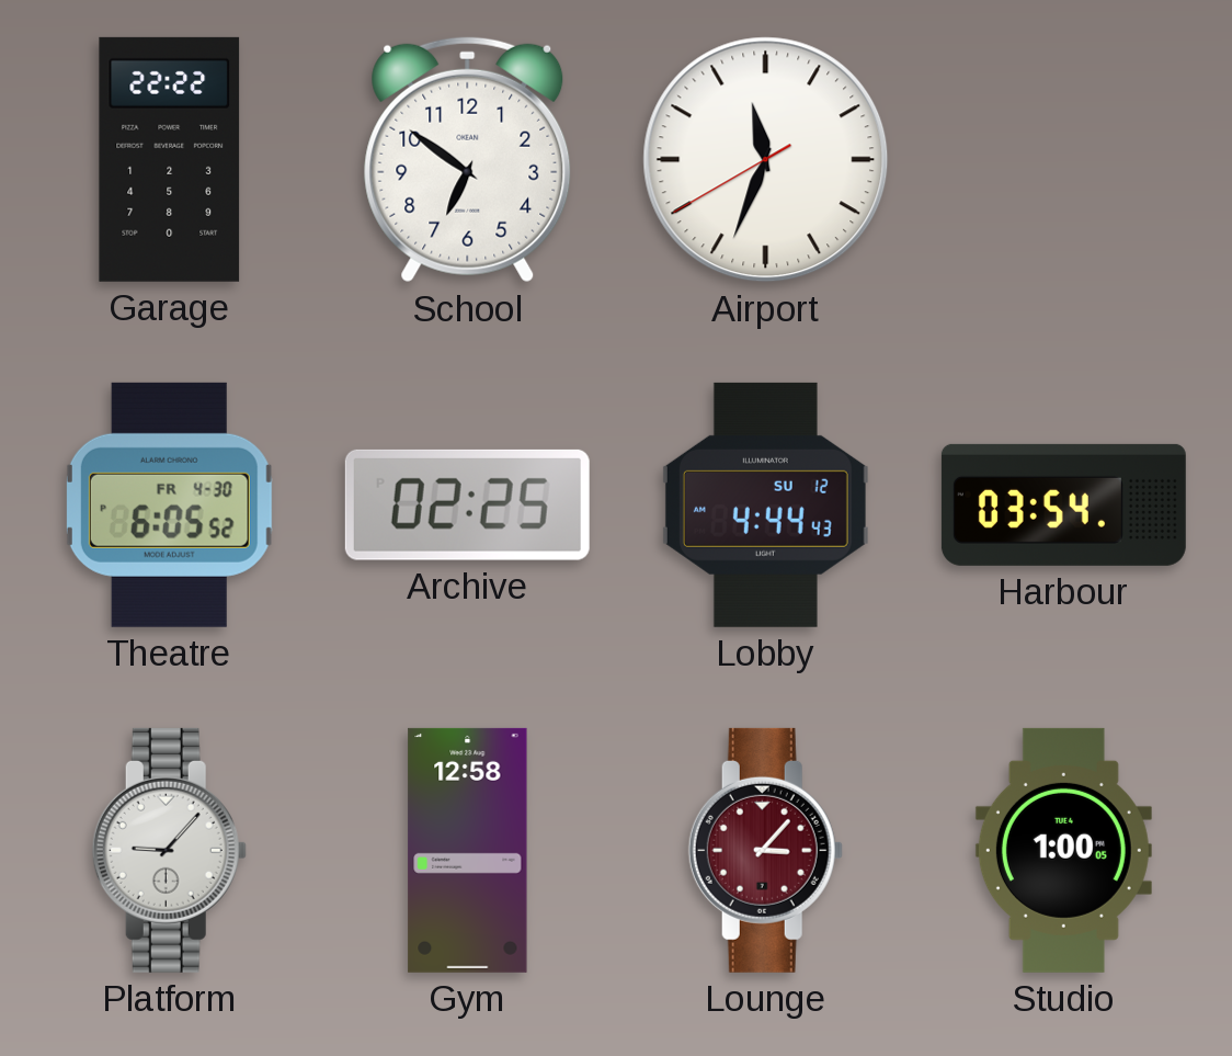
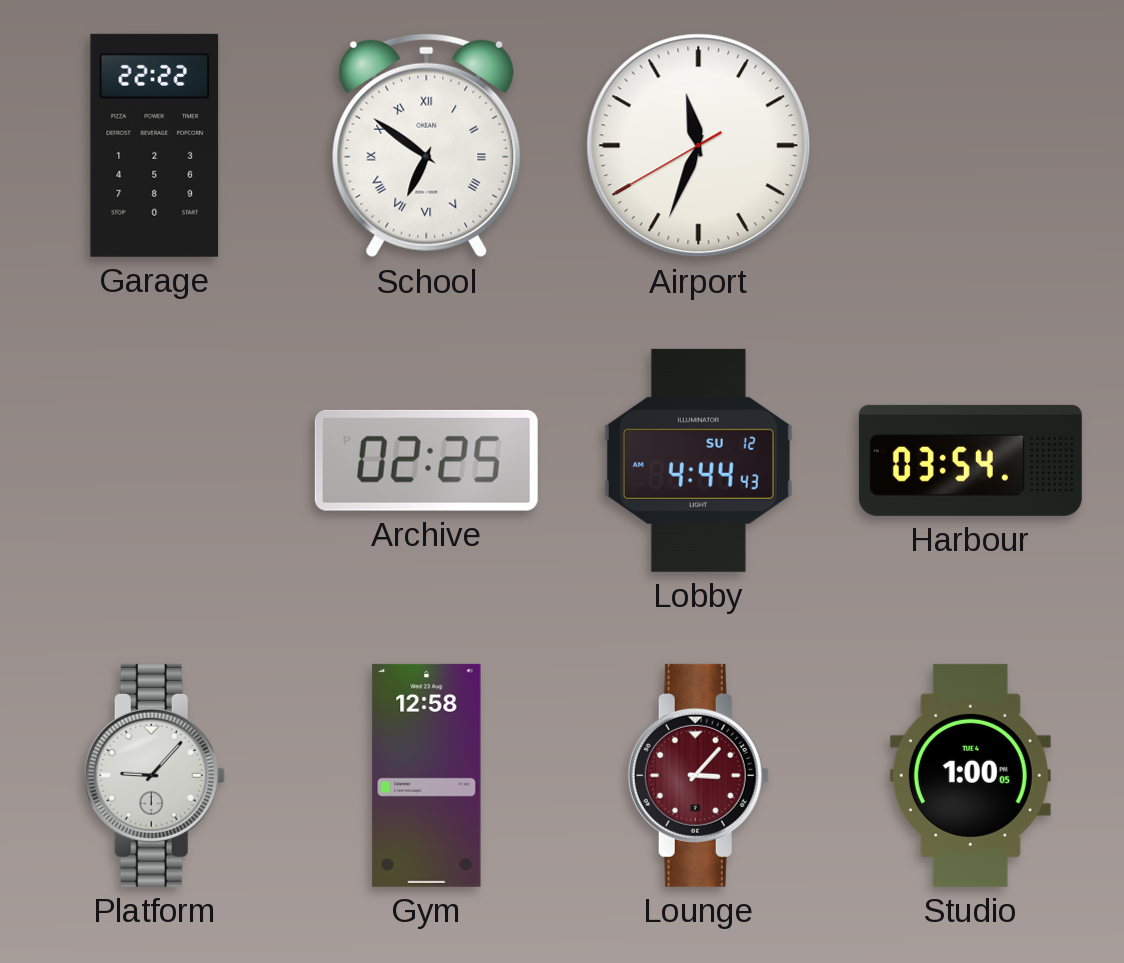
School numerals: Arabic -> Roman (427, 146)
Theatre: 6:05 -> none (169, 504)
